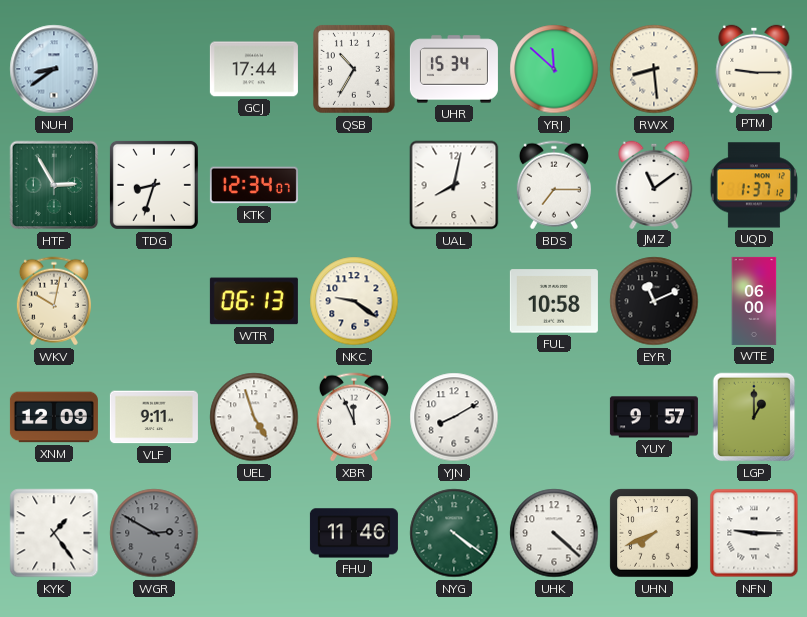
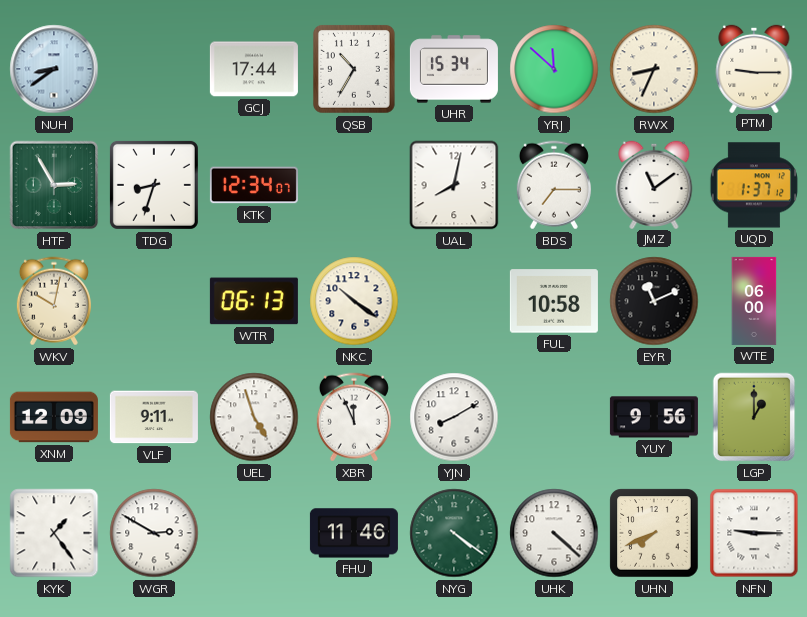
RWX: 8:29 -> 8:34 (654, 69)
NKC: 9:21 -> 10:21 (354, 301)
YUY: 9:57 -> 9:56 (654, 417)
WGR dial: grey -> white (154, 533)
